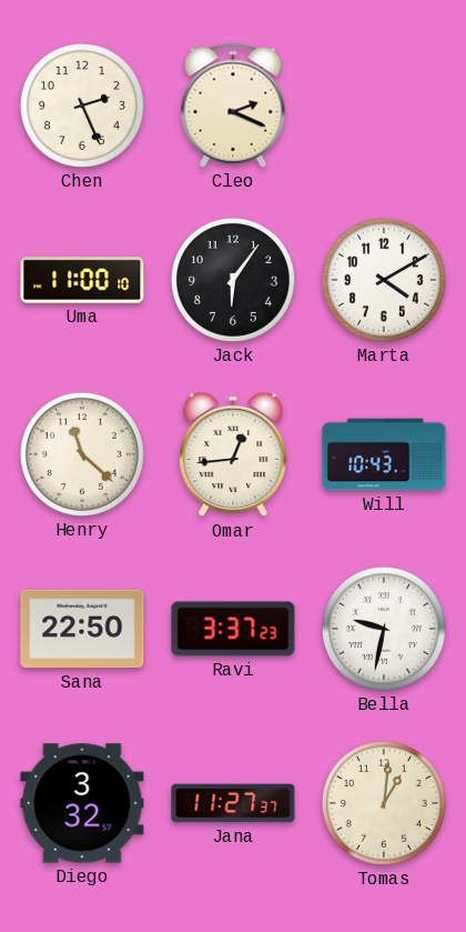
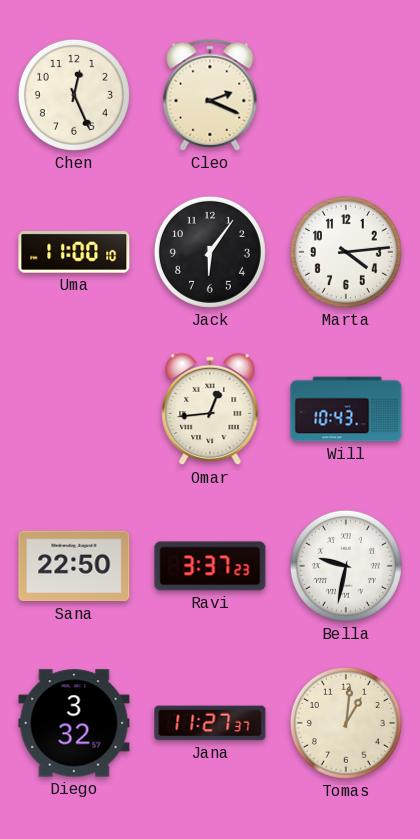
Chen: 2:26 -> 12:26 (74, 95)
Marta: 4:10 -> 4:14 (346, 252)
Henry: 11:22 -> none (82, 454)
